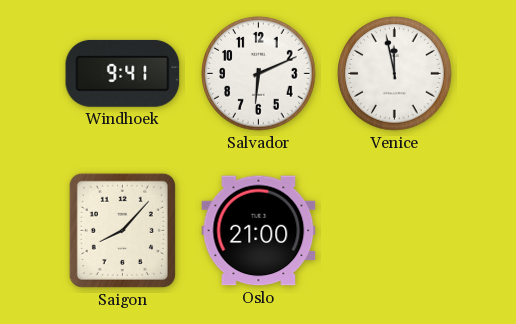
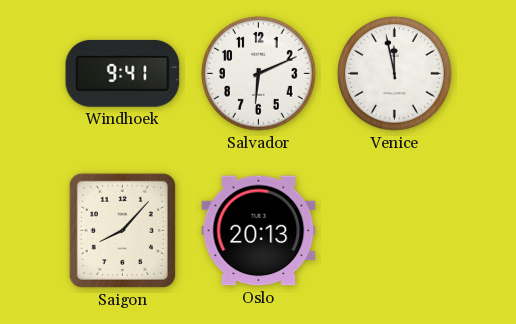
Oslo: 21:00 -> 20:13 (259, 231)
